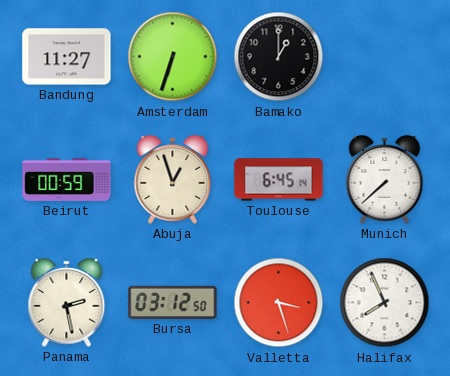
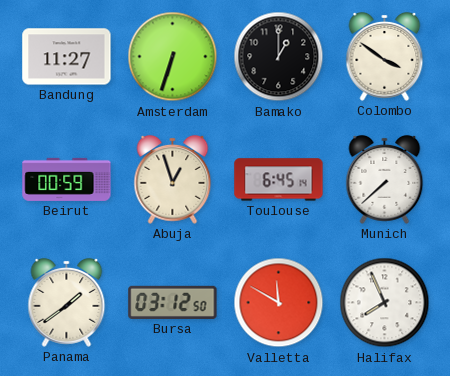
Colombo: none -> 3:51 (385, 56)
Panama: 2:28 -> 1:39 (67, 302)
Valletta: 3:27 -> 11:50 (279, 303)
